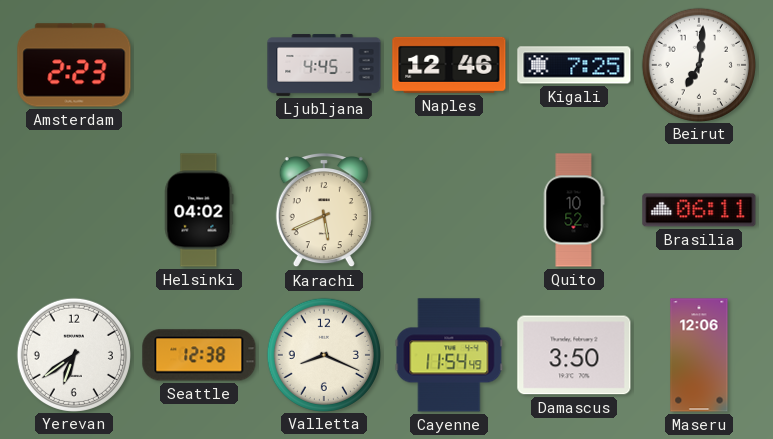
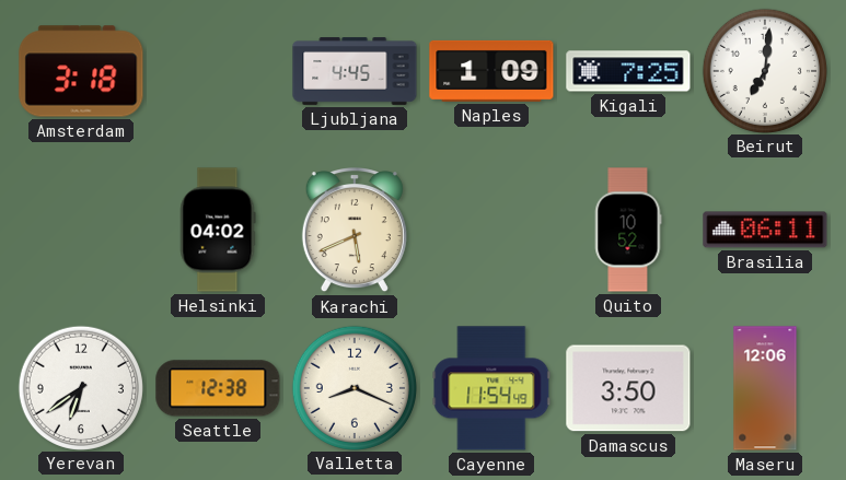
Amsterdam: 2:23 -> 3:18 (81, 71)
Naples: 12:46 -> 1:09 (491, 71)
